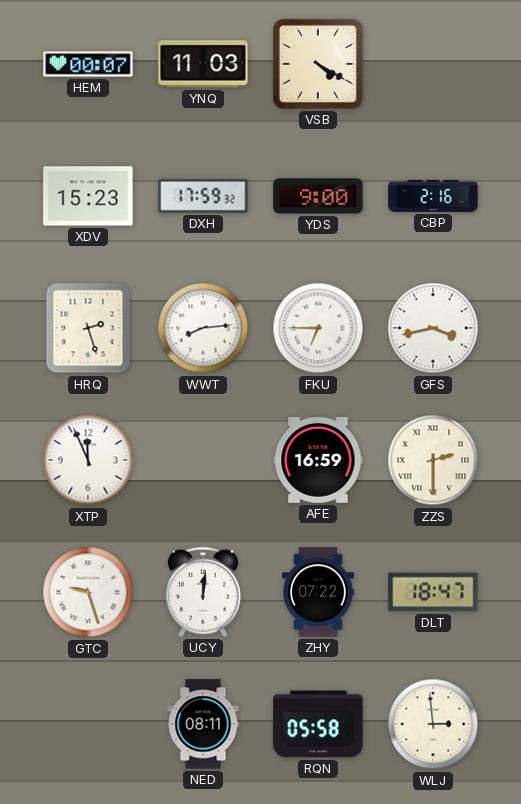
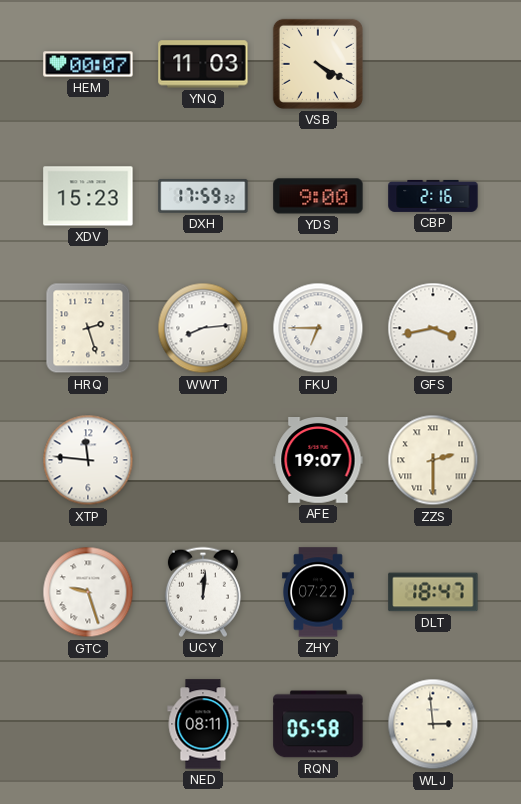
XTP: 11:56 -> 11:46 (88, 460)
AFE: 16:59 -> 19:07 (318, 461)
